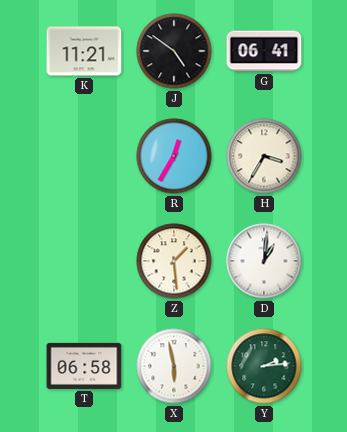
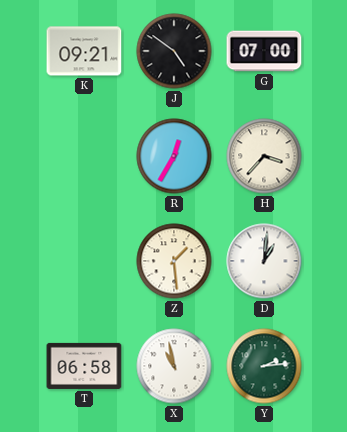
K: 11:21 -> 09:21 (84, 51)
G: 06:41 -> 07:00 (264, 51)
H: 3:35 -> 3:37 (264, 156)
X: 5:58 -> 10:58 (174, 366)
